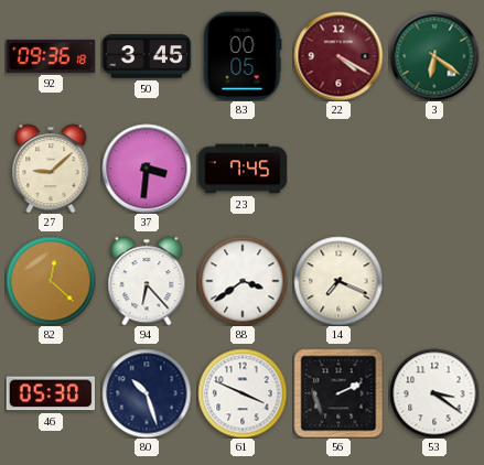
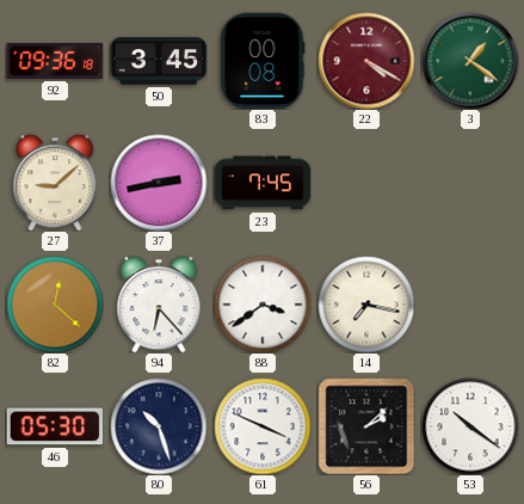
83: 00:05 -> 00:08 (263, 61)
3: 6:21 -> 1:21 (470, 61)
37: 3:31 -> 2:43 (159, 183)
14: 7:19 -> 7:17 (366, 305)
56: 2:11 -> 2:08 (366, 426)
53: 3:21 -> 10:21 (470, 426)
